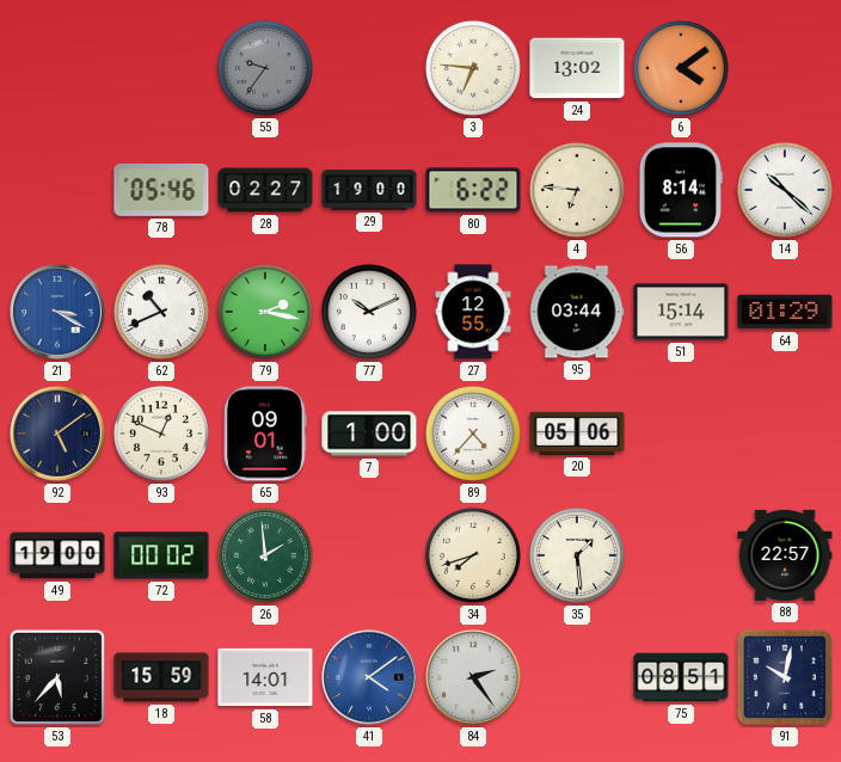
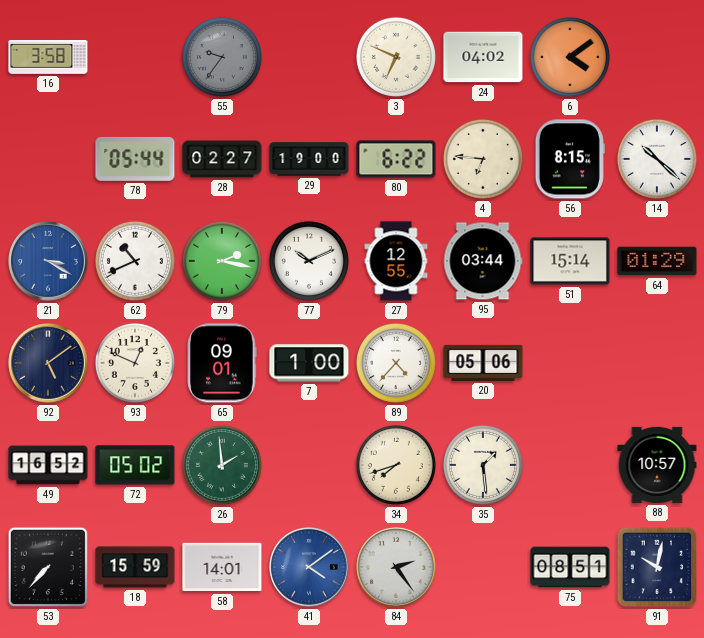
16: none -> 3:58 (48, 58)
3: 6:46 -> 6:49 (396, 57)
24: 13:02 -> 04:02 (483, 57)
78: 05:46 -> 05:44 (135, 159)
56: 8:14 -> 8:15 (570, 159)
49: 19:00 -> 16:52 (48, 465)
72: 00:02 -> 05:02 (135, 465)
88: 22:57 -> 10:57 (657, 465)
53: 5:37 -> 7:37 (48, 567)
